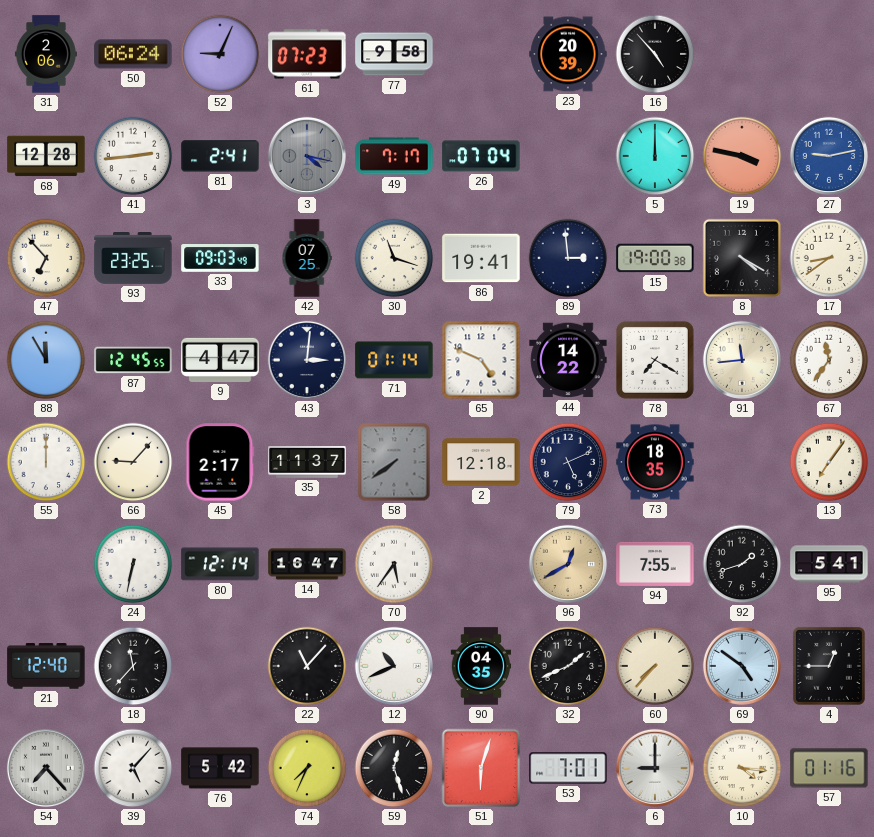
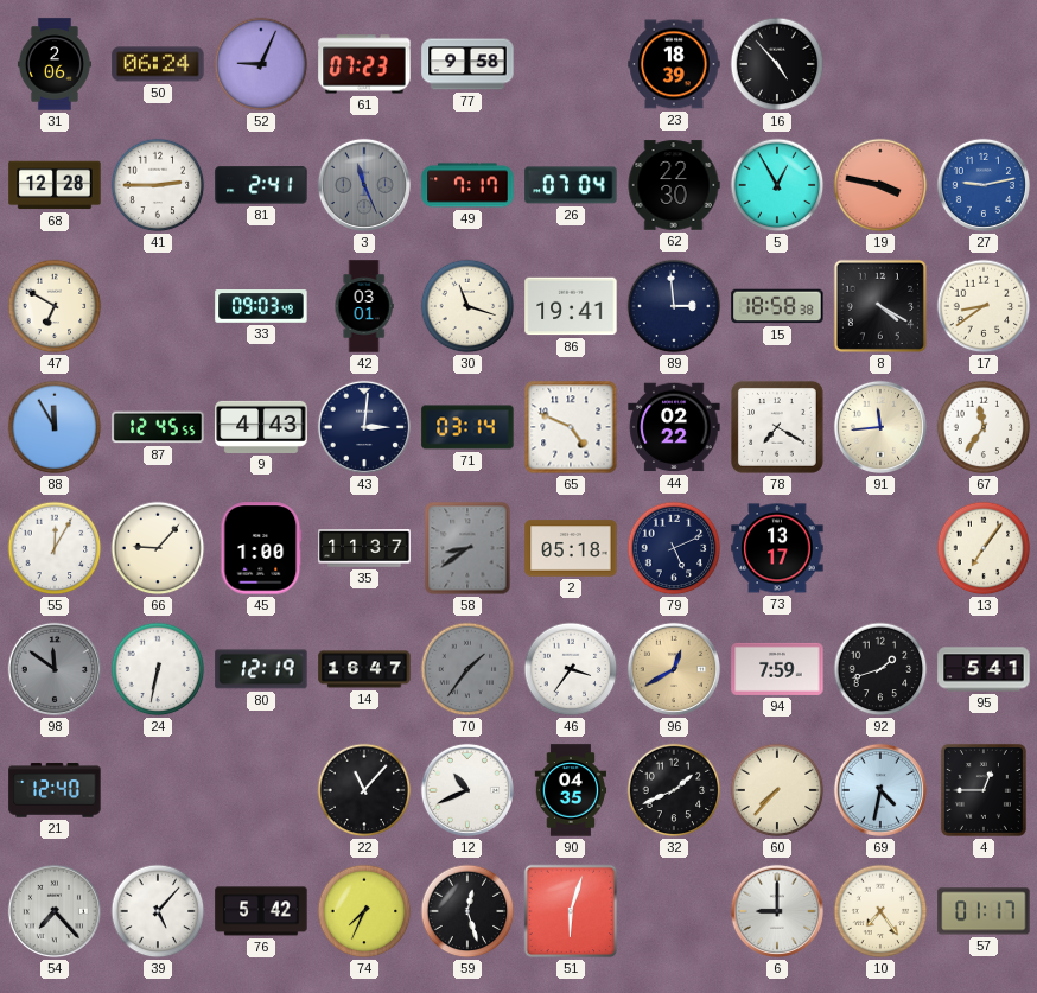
23: 20:39 -> 18:39 (674, 64)
41: 2:44 -> 2:45 (158, 185)
3: 4:17 -> 11:26 (364, 185)
62: none -> 22:30 (674, 185)
5: 12:00 -> 12:55 (777, 185)
47: 6:53 -> 6:50 (55, 306)
93: 23:25 -> none (133, 258)
42: 07:25 -> 03:01 (364, 306)
15: 19:00 -> 18:58 (777, 306)
9: 4:47 -> 4:43 (261, 427)
71: 01:14 -> 03:14 (467, 427)
44: 14:22 -> 02:22 (674, 427)
55: 12:00 -> 12:05 (55, 548)
45: 2:17 -> 1:00 (261, 548)
58: 7:39 -> 8:39 (467, 548)
2: 12:18 -> 05:18 (571, 548)
73: 18:35 -> 13:17 (777, 548)
98: none -> 11:51 (55, 669)
80: 12:14 -> 12:19 (261, 669)
70: 5:36 -> 1:36 (467, 669)
70 dial: white -> grey (467, 669)
46: none -> 3:36 (571, 669)
94: 7:55 -> 7:59 (777, 669)
18: 11:37 -> none (133, 666)
69: 4:51 -> 4:32 (880, 790)
53: 7:01 -> none (568, 768)
10: 4:16 -> 7:24 (880, 911)
57: 01:16 -> 01:17 (984, 911)
